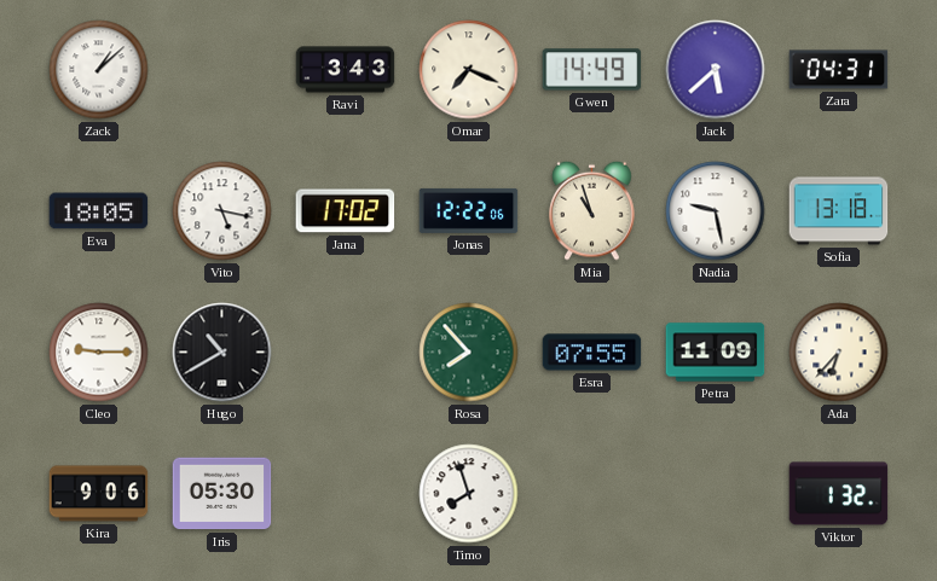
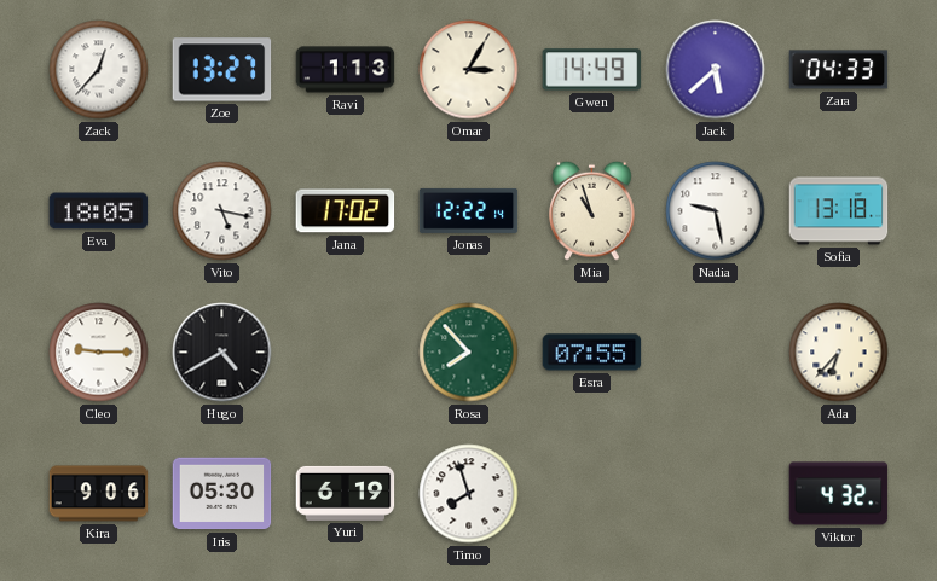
Zack: 1:08 -> 12:37 (99, 70)
Zoe: none -> 13:27 (222, 70)
Ravi: 3:43 -> 1:13 (346, 70)
Omar: 7:19 -> 3:05 (469, 70)
Zara: 04:31 -> 04:33 (839, 70)
Jonas: 12:22:06 -> 12:22:14 (469, 210)
Hugo: 10:40 -> 4:40 (222, 353)
Petra: 11:09 -> none (716, 353)
Yuri: none -> 6:19 (346, 493)
Viktor: 1:32 -> 4:32 (839, 494)
